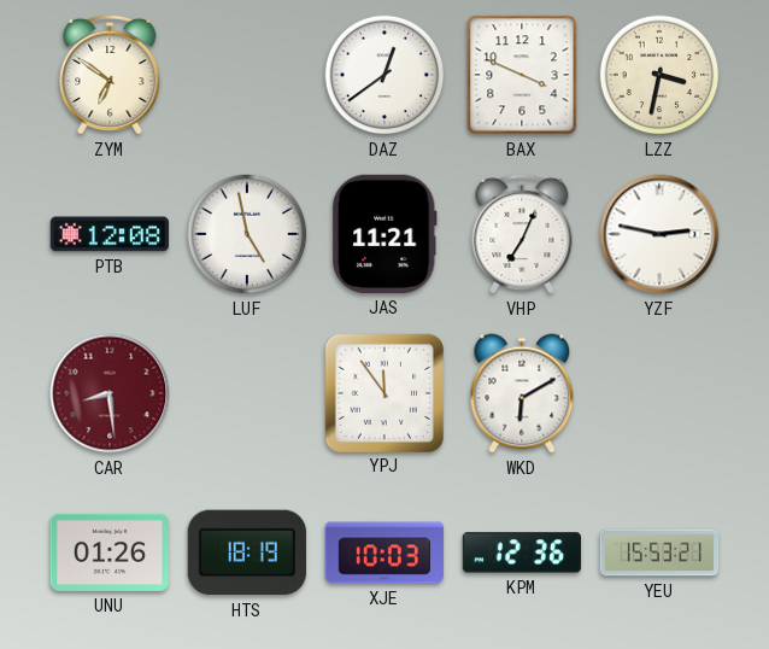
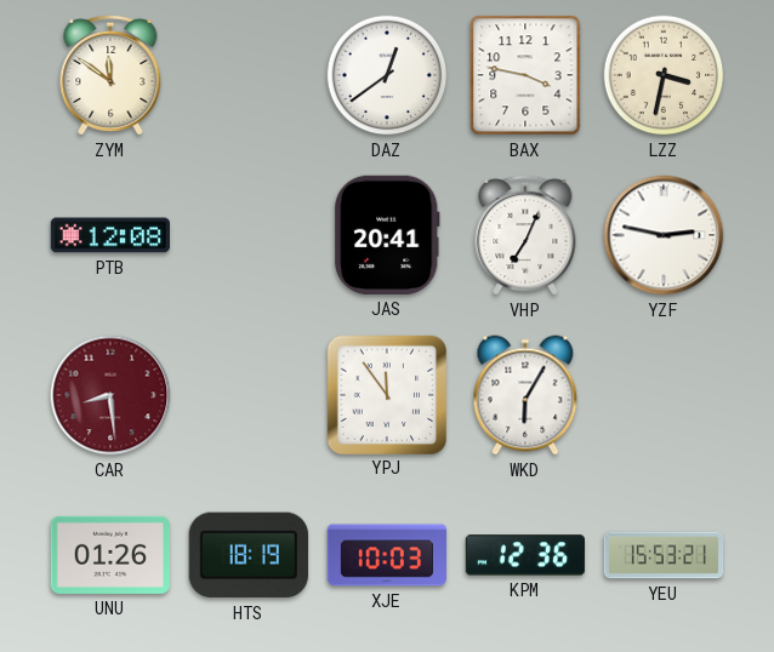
ZYM: 6:51 -> 11:51 (110, 75)
BAX: 3:49 -> 3:47 (525, 75)
LUF: 4:58 -> none (247, 234)
JAS: 11:21 -> 20:41 (388, 235)
WKD: 6:10 -> 6:05 (525, 395)
